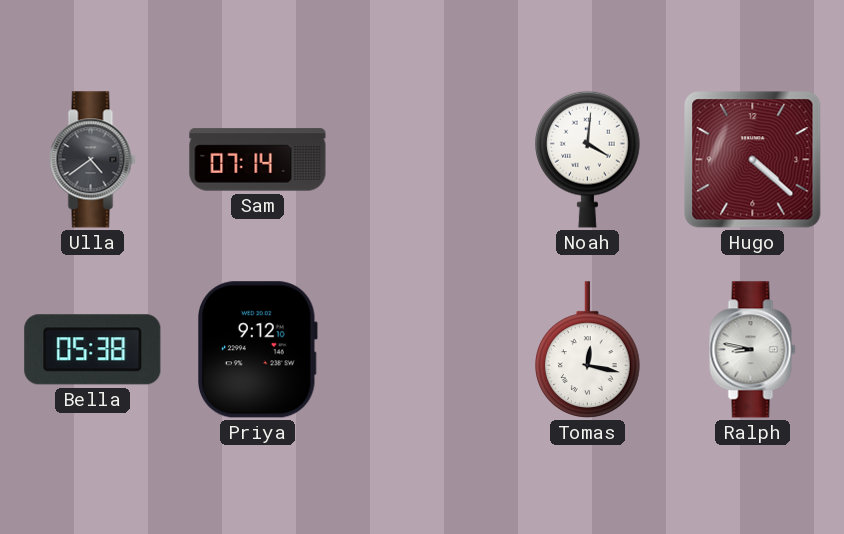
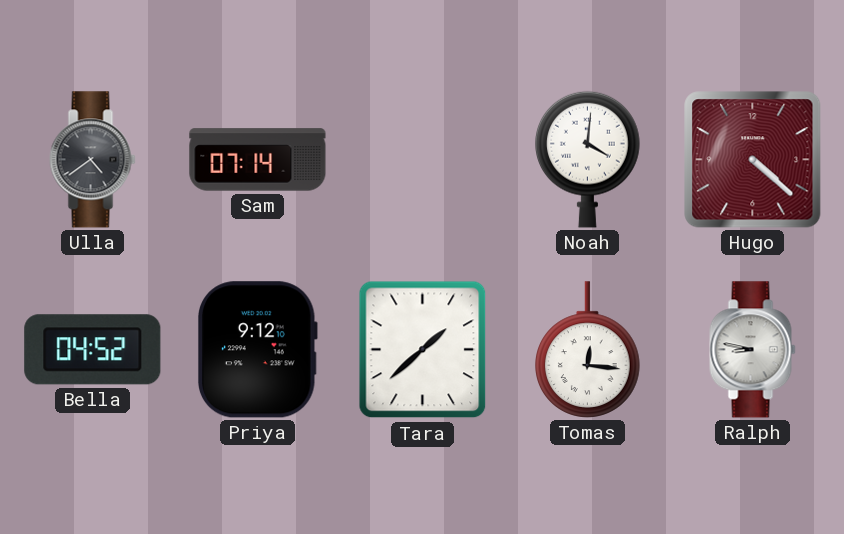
Bella: 05:38 -> 04:52 (93, 350)
Tara: none -> 1:38 (423, 350)
Tomas: 12:17 -> 12:16 (588, 350)
